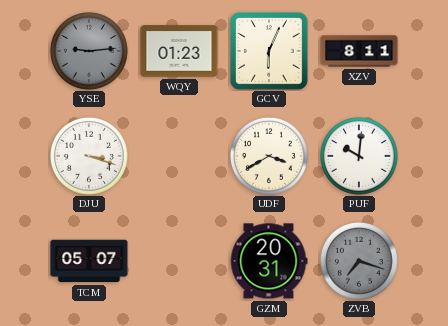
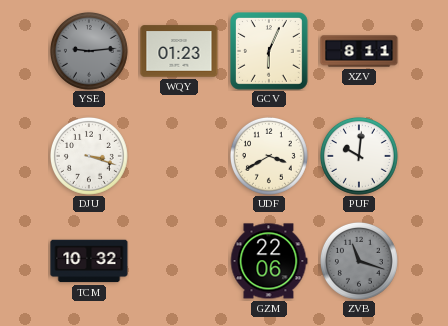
TCM: 05:07 -> 10:32 (89, 261)
GZM: 20:31 -> 22:06 (269, 261)
ZVB: 7:18 -> 11:18 (359, 261)
